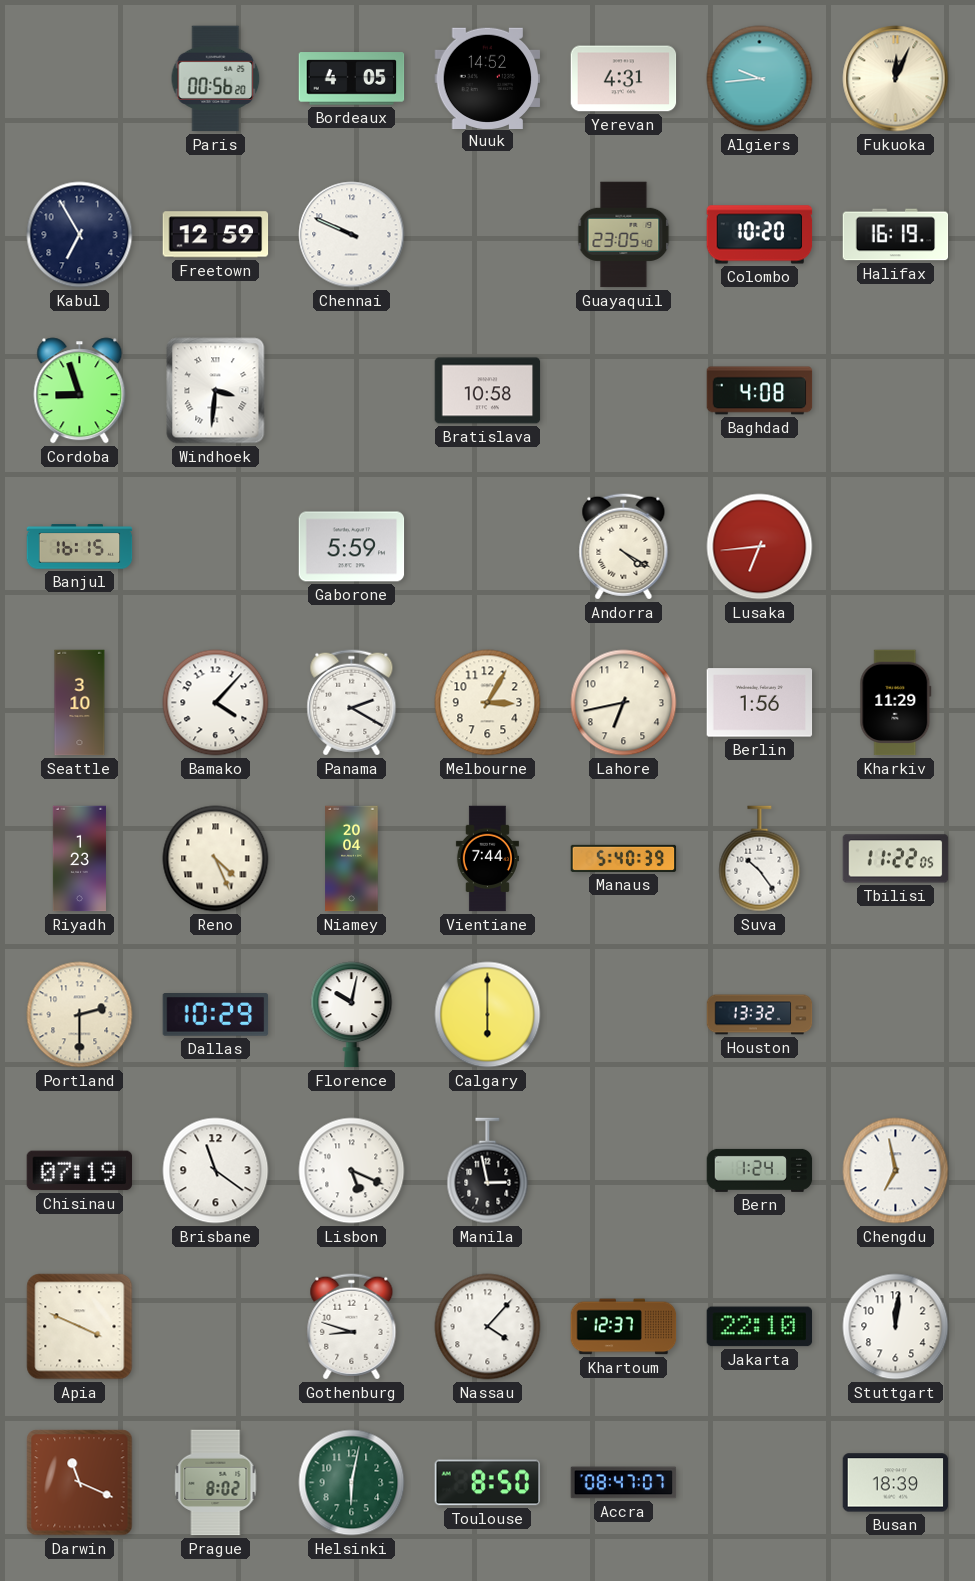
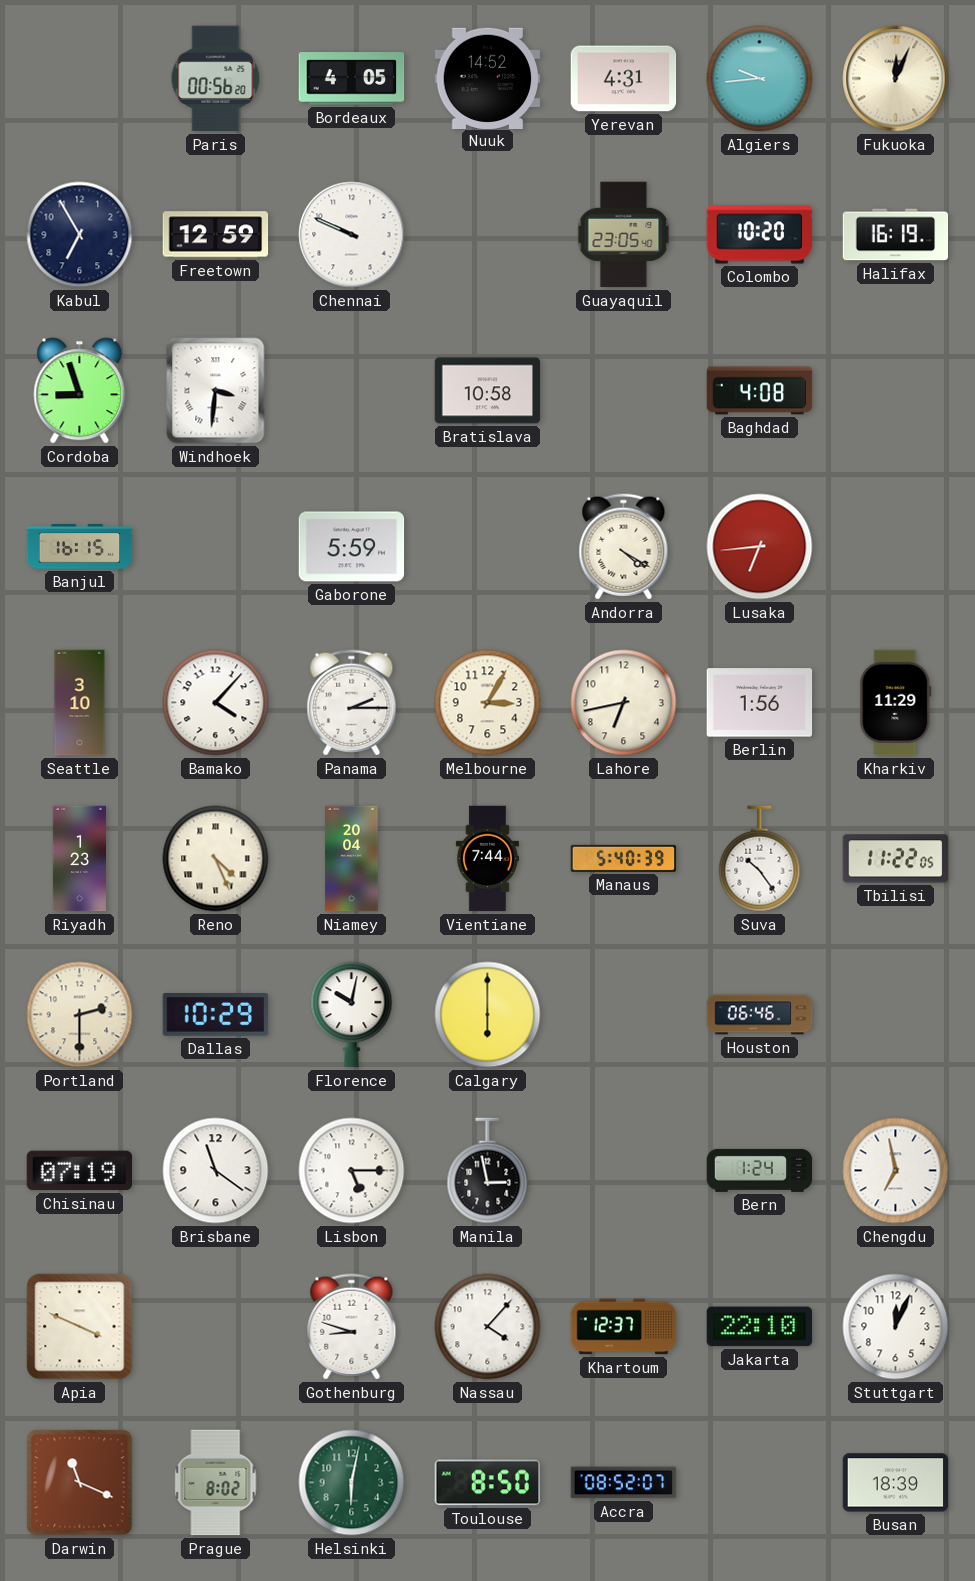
Panama: 2:20 -> 2:15 (352, 703)
Houston: 13:32 -> 06:46 (760, 1015)
Lisbon: 5:19 -> 5:15 (352, 1171)
Stuttgart: 12:01 -> 12:04 (896, 1327)
Accra: 08:47 -> 08:52 (624, 1483)
